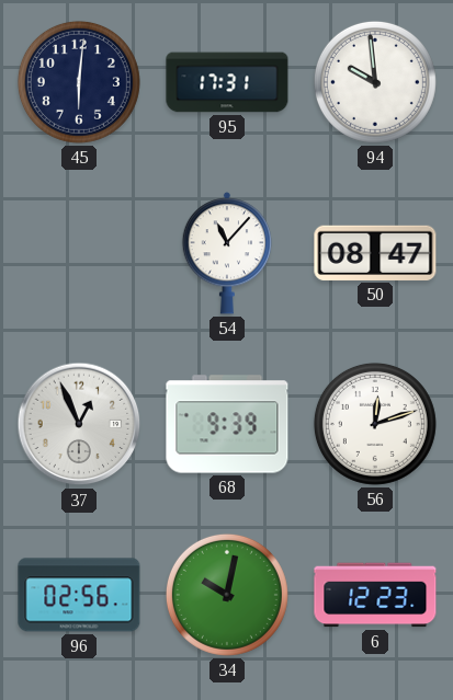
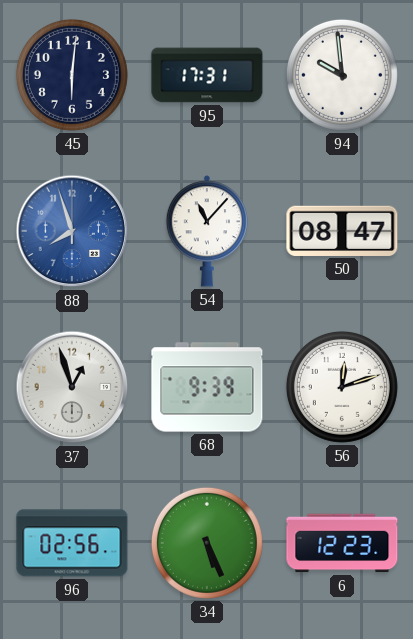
88: none -> 7:57 (72, 231)
37: 12:56 -> 12:57 (72, 387)
34: 10:02 -> 5:26 (207, 543)
